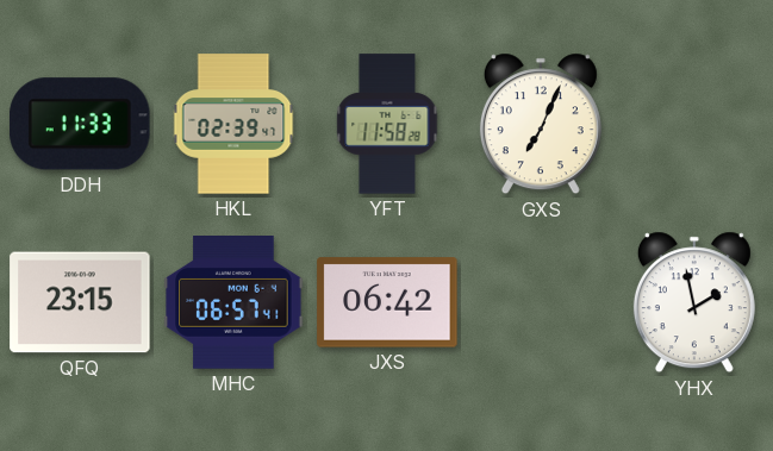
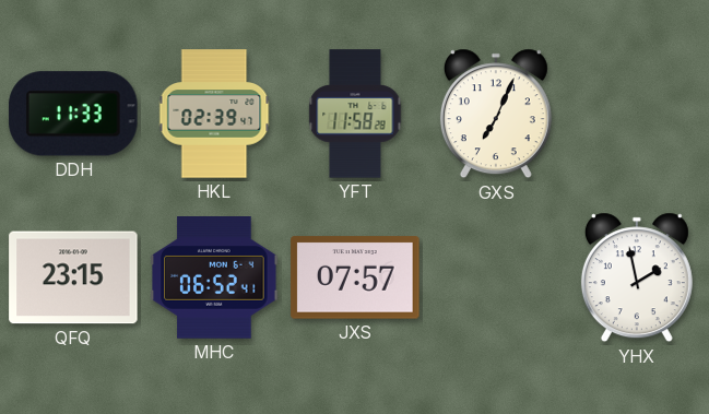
MHC: 06:57 -> 06:52 (214, 279)
JXS: 06:42 -> 07:57 (355, 277)
